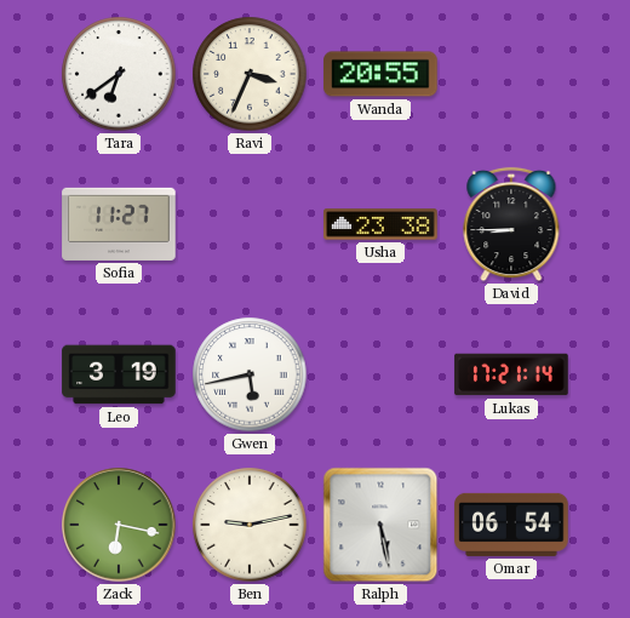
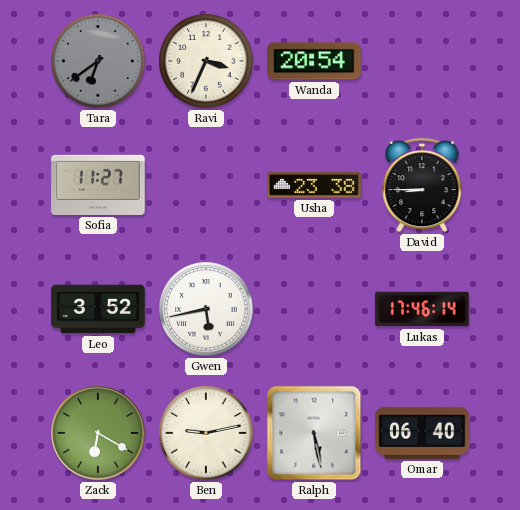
Tara dial: white -> grey (98, 61)
Wanda: 20:55 -> 20:54 (314, 61)
Leo: 3:19 -> 3:52 (98, 309)
Lukas: 17:21 -> 17:46 (422, 309)
Zack: 6:17 -> 6:20 (98, 433)
Omar: 06:54 -> 06:40 (422, 433)
